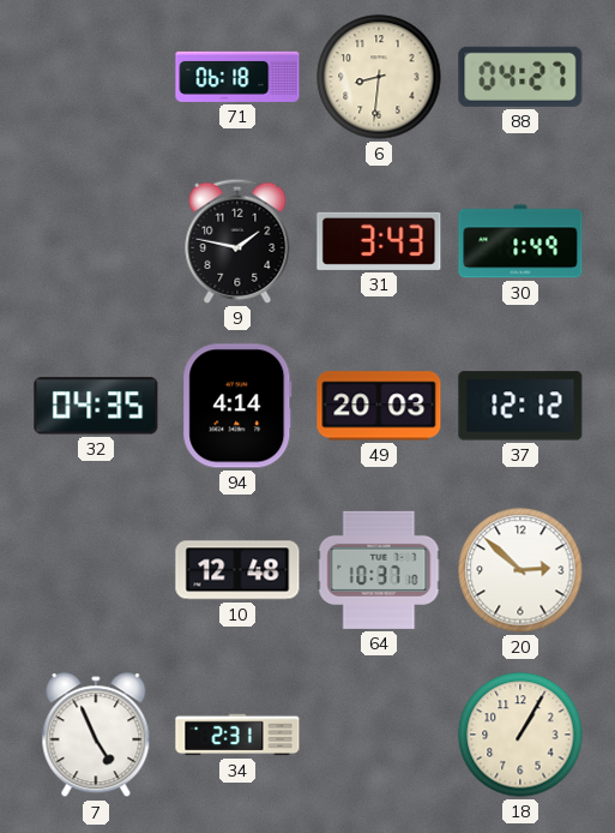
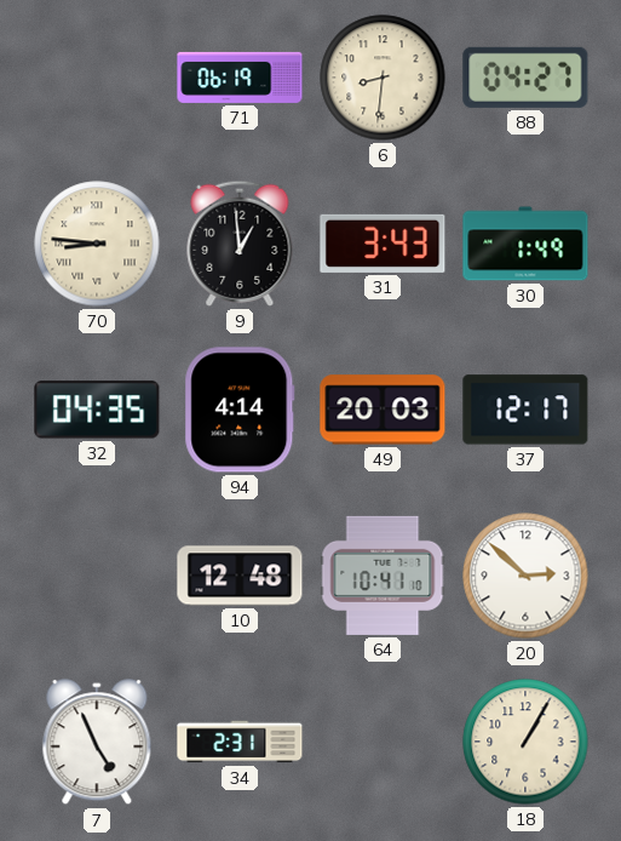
71: 06:18 -> 06:19 (240, 78)
70: none -> 8:46 (97, 244)
9: 1:47 -> 12:59 (240, 244)
37: 12:12 -> 12:17 (525, 410)
64: 10:37 -> 10:41 (383, 576)
